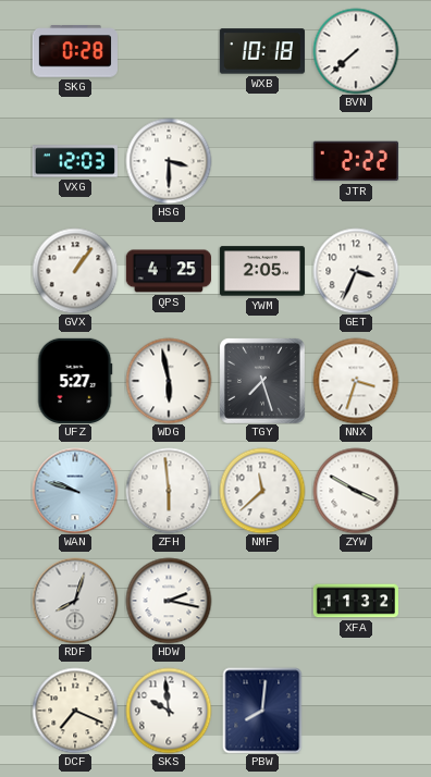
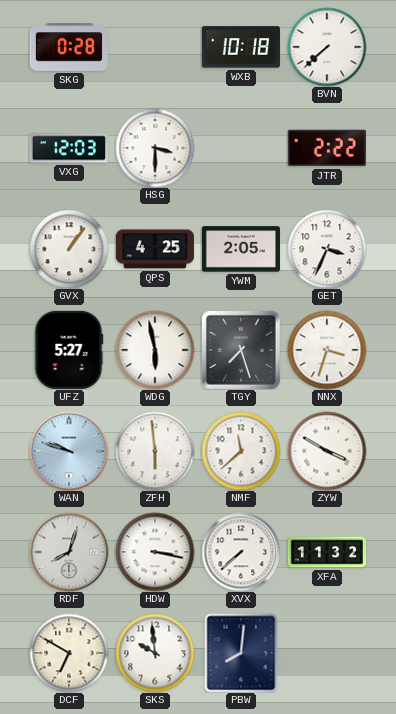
HDW: 2:17 -> 3:17 (155, 552)
XVX: none -> 7:38 (241, 552)
DCF: 7:19 -> 6:50 (69, 653)
